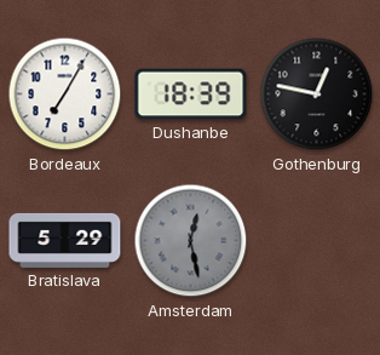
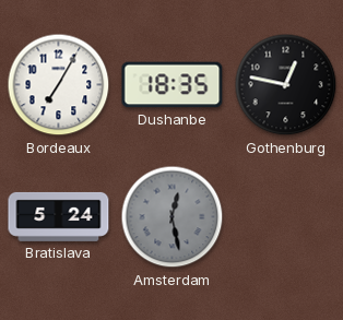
Dushanbe: 18:39 -> 18:35 (173, 85)
Bratislava: 5:29 -> 5:24 (59, 216)
